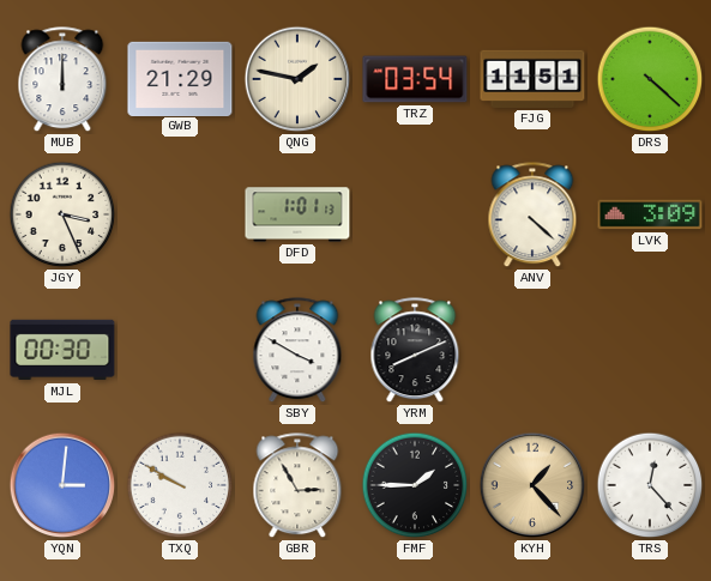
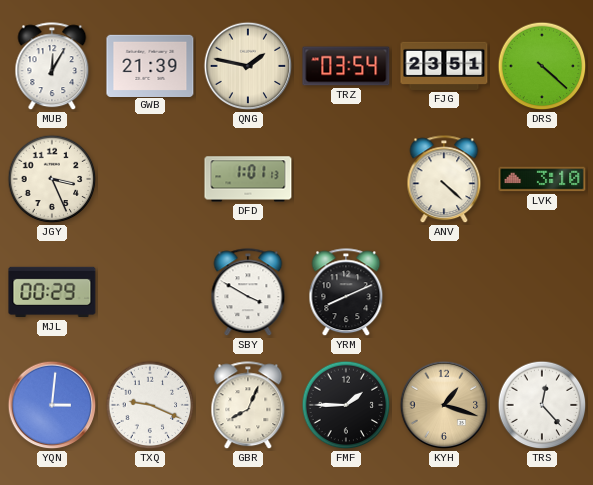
MUB: 12:00 -> 12:05 (52, 67)
GWB: 21:29 -> 21:39 (150, 65)
FJG: 11:51 -> 23:51 (444, 66)
LVK: 3:09 -> 3:10 (542, 179)
MJL: 00:30 -> 00:29 (52, 292)
TXQ: 9:50 -> 9:19 (150, 405)
GBR: 2:55 -> 8:04 (248, 406)
KYH: 1:23 -> 1:18 (444, 405)
